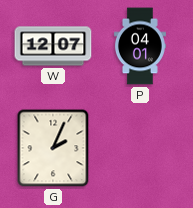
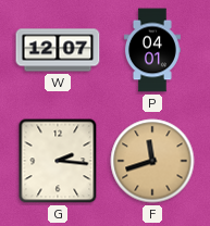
G: 2:04 -> 2:16 (58, 161)
F: none -> 11:42 (152, 161)
